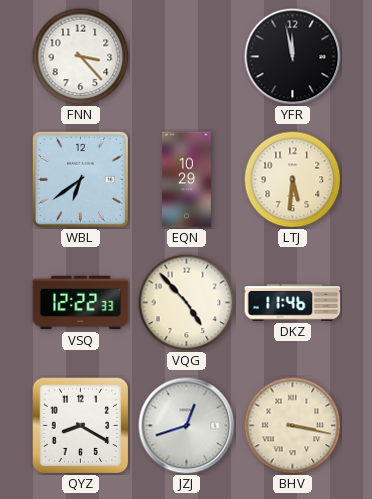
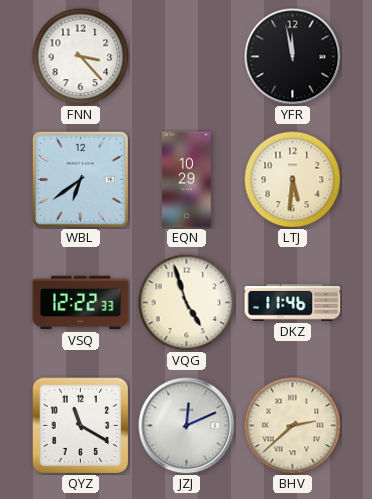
VQG: 4:53 -> 4:57 (186, 302)
QYZ: 8:20 -> 11:20 (80, 425)
JZJ: 12:42 -> 12:11 (187, 426)
BHV: 3:17 -> 2:38 (292, 425)
